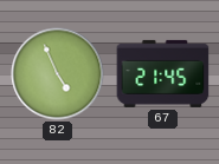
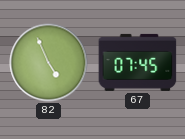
67: 21:45 -> 07:45 (138, 62)
